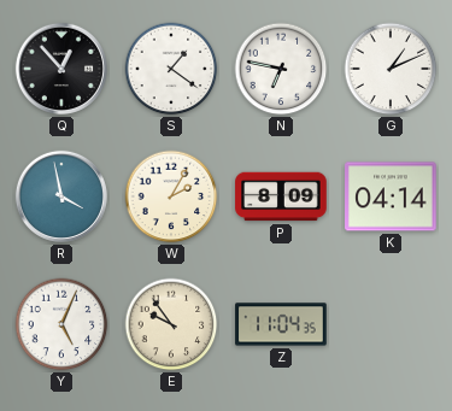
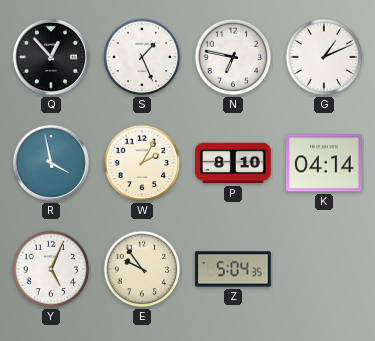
S: 1:21 -> 1:26 (142, 57)
P: 8:09 -> 8:10 (233, 163)
Z: 11:04 -> 5:04 (233, 269)
